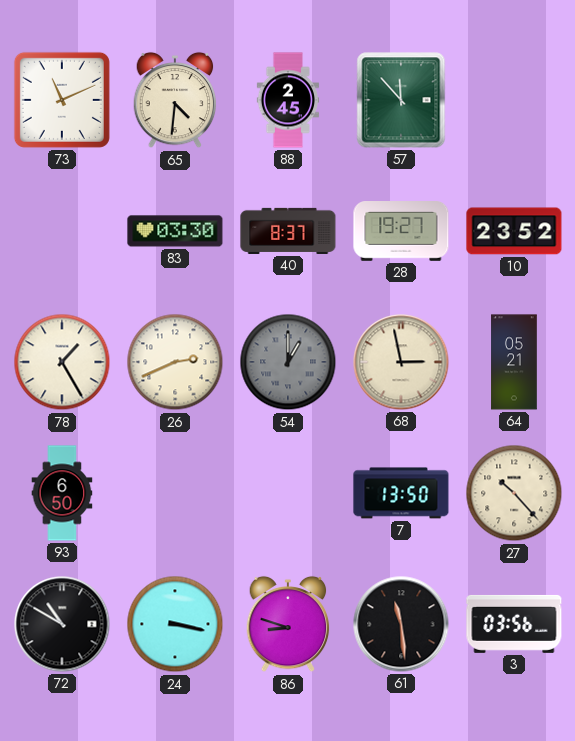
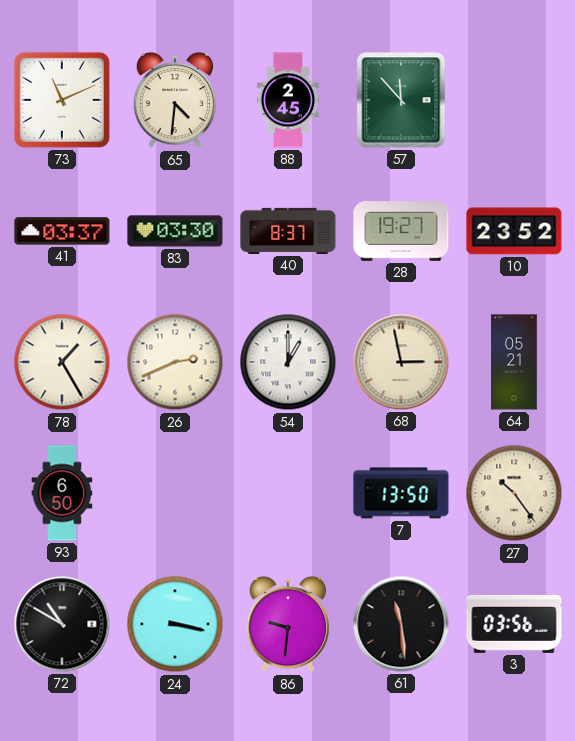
41: none -> 03:37 (62, 231)
54 dial: grey -> white (288, 362)
27: 10:23 -> 10:24 (514, 493)
86: 8:48 -> 9:31 (288, 624)
